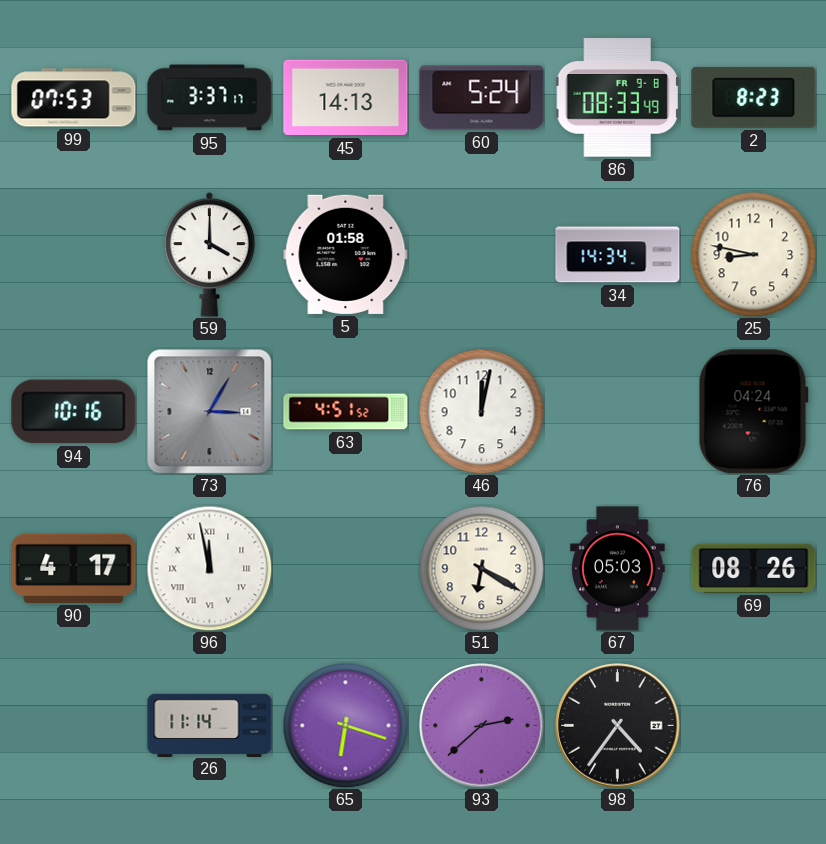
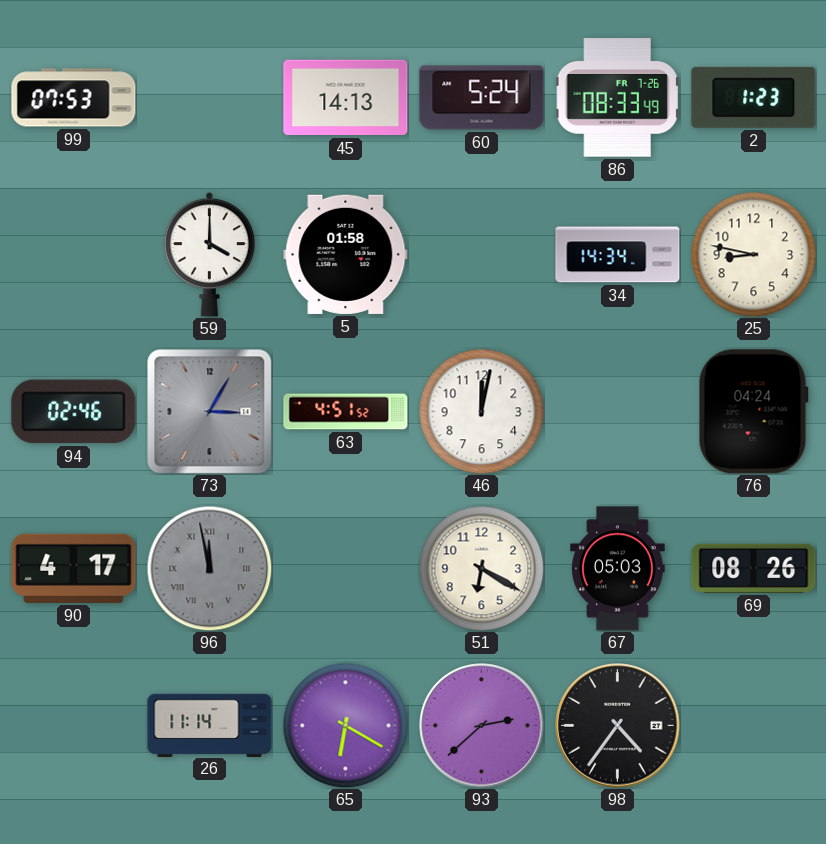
95: 3:37 -> none (210, 98)
86 date: FR 9-8 -> FR 7-26 (617, 98)
2: 8:23 -> 1:23 (754, 97)
94: 10:16 -> 02:46 (74, 412)
96 dial: white -> grey (209, 568)
65: 6:18 -> 6:20 (345, 725)
